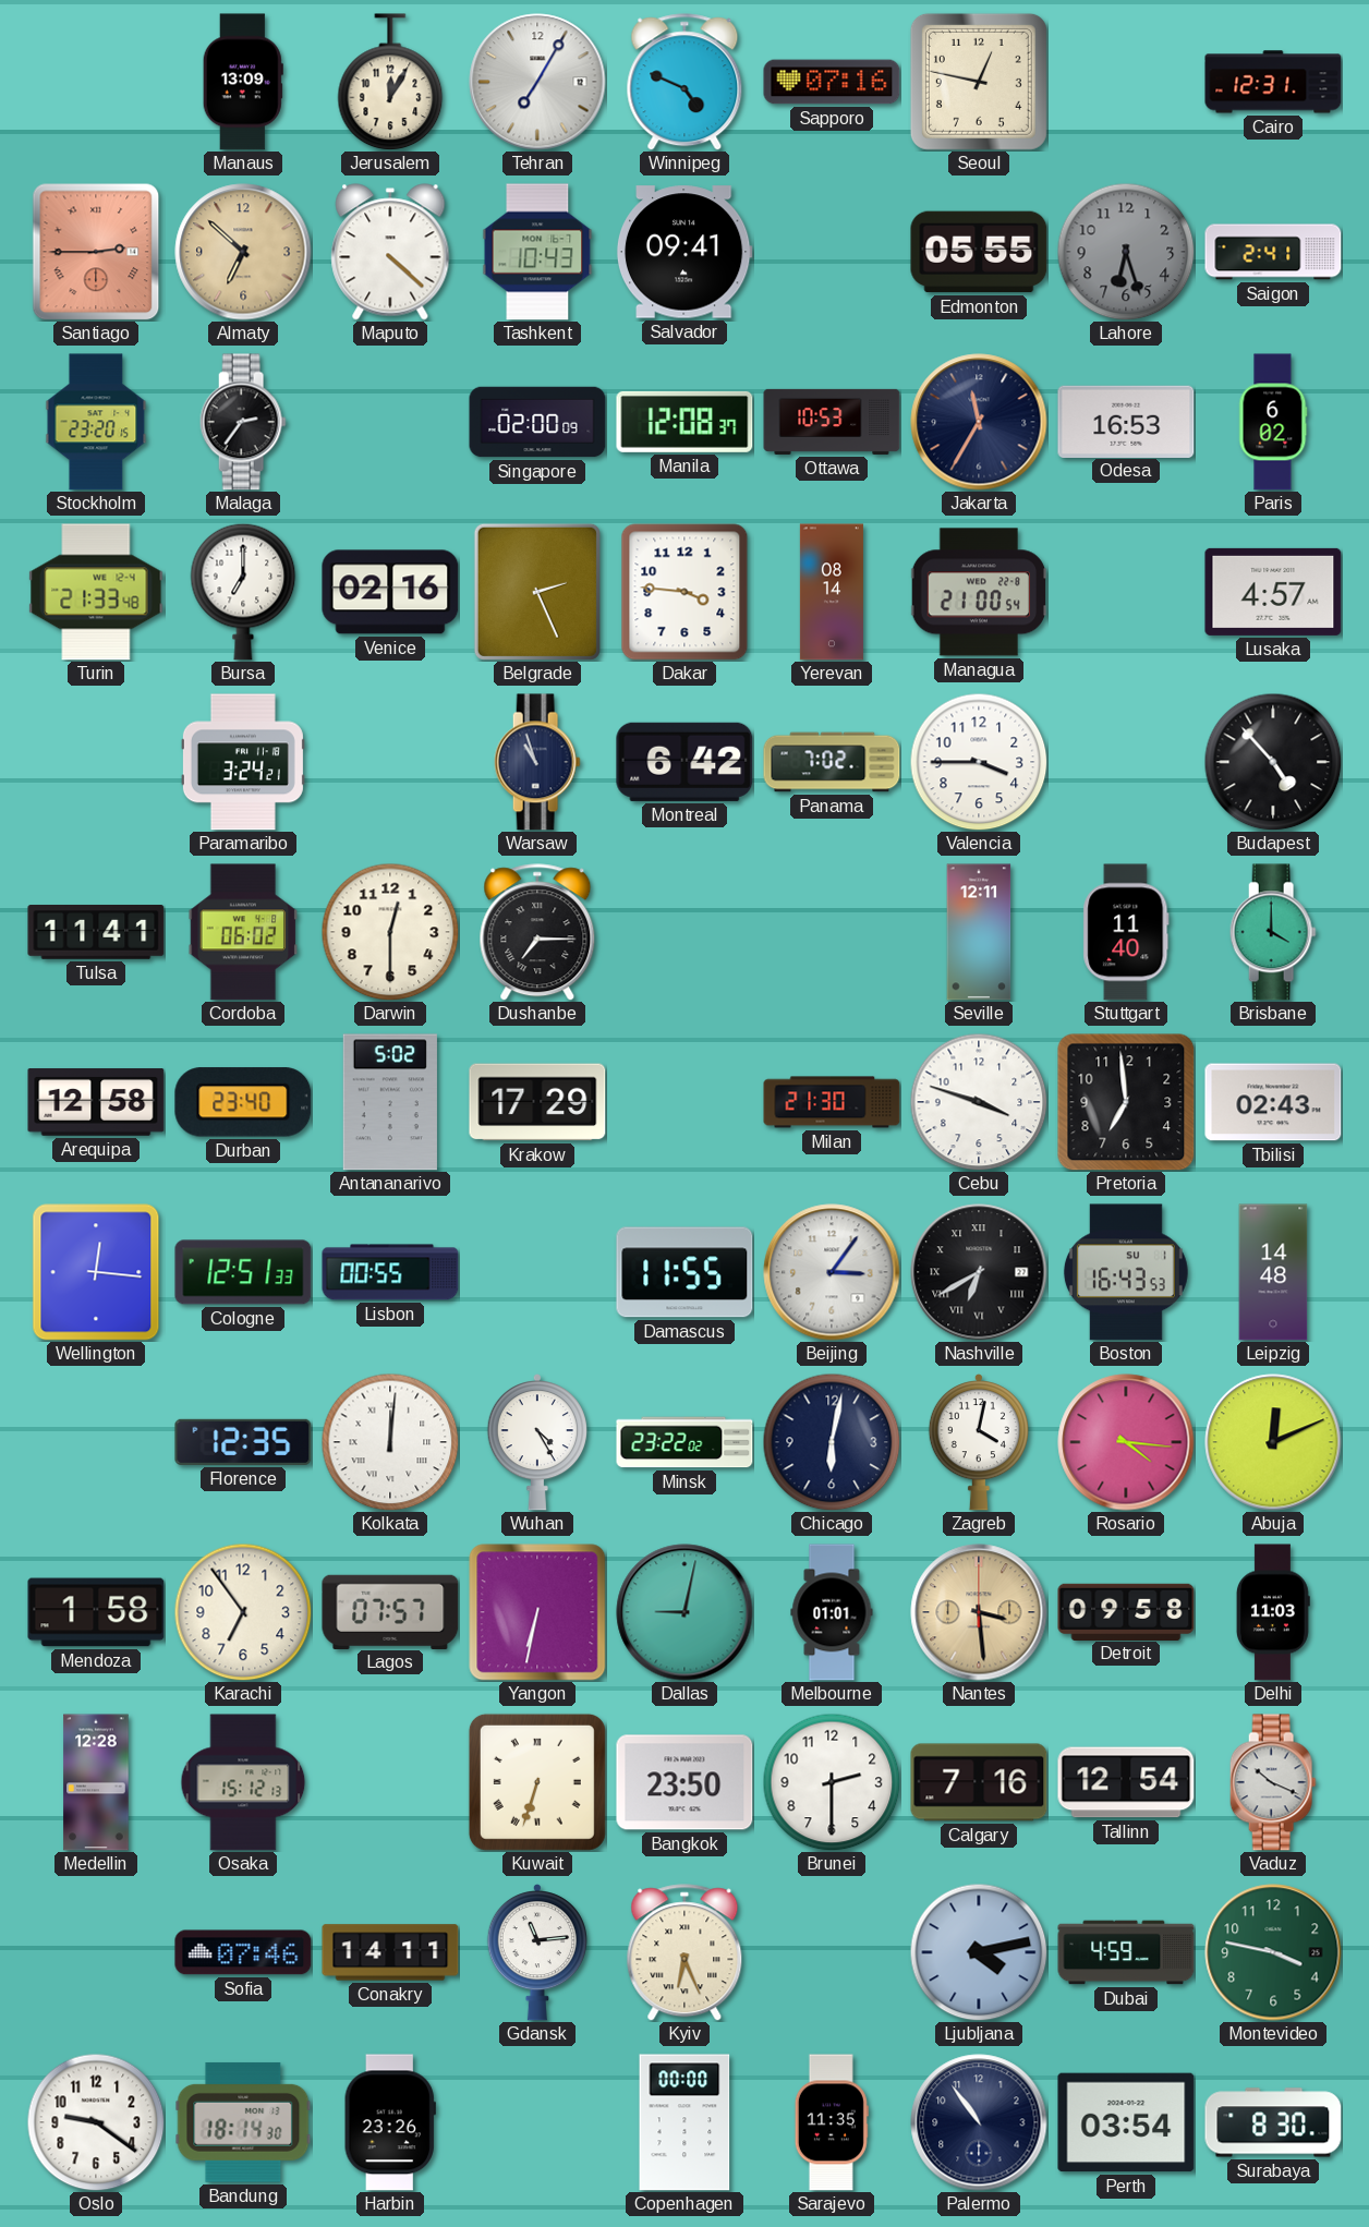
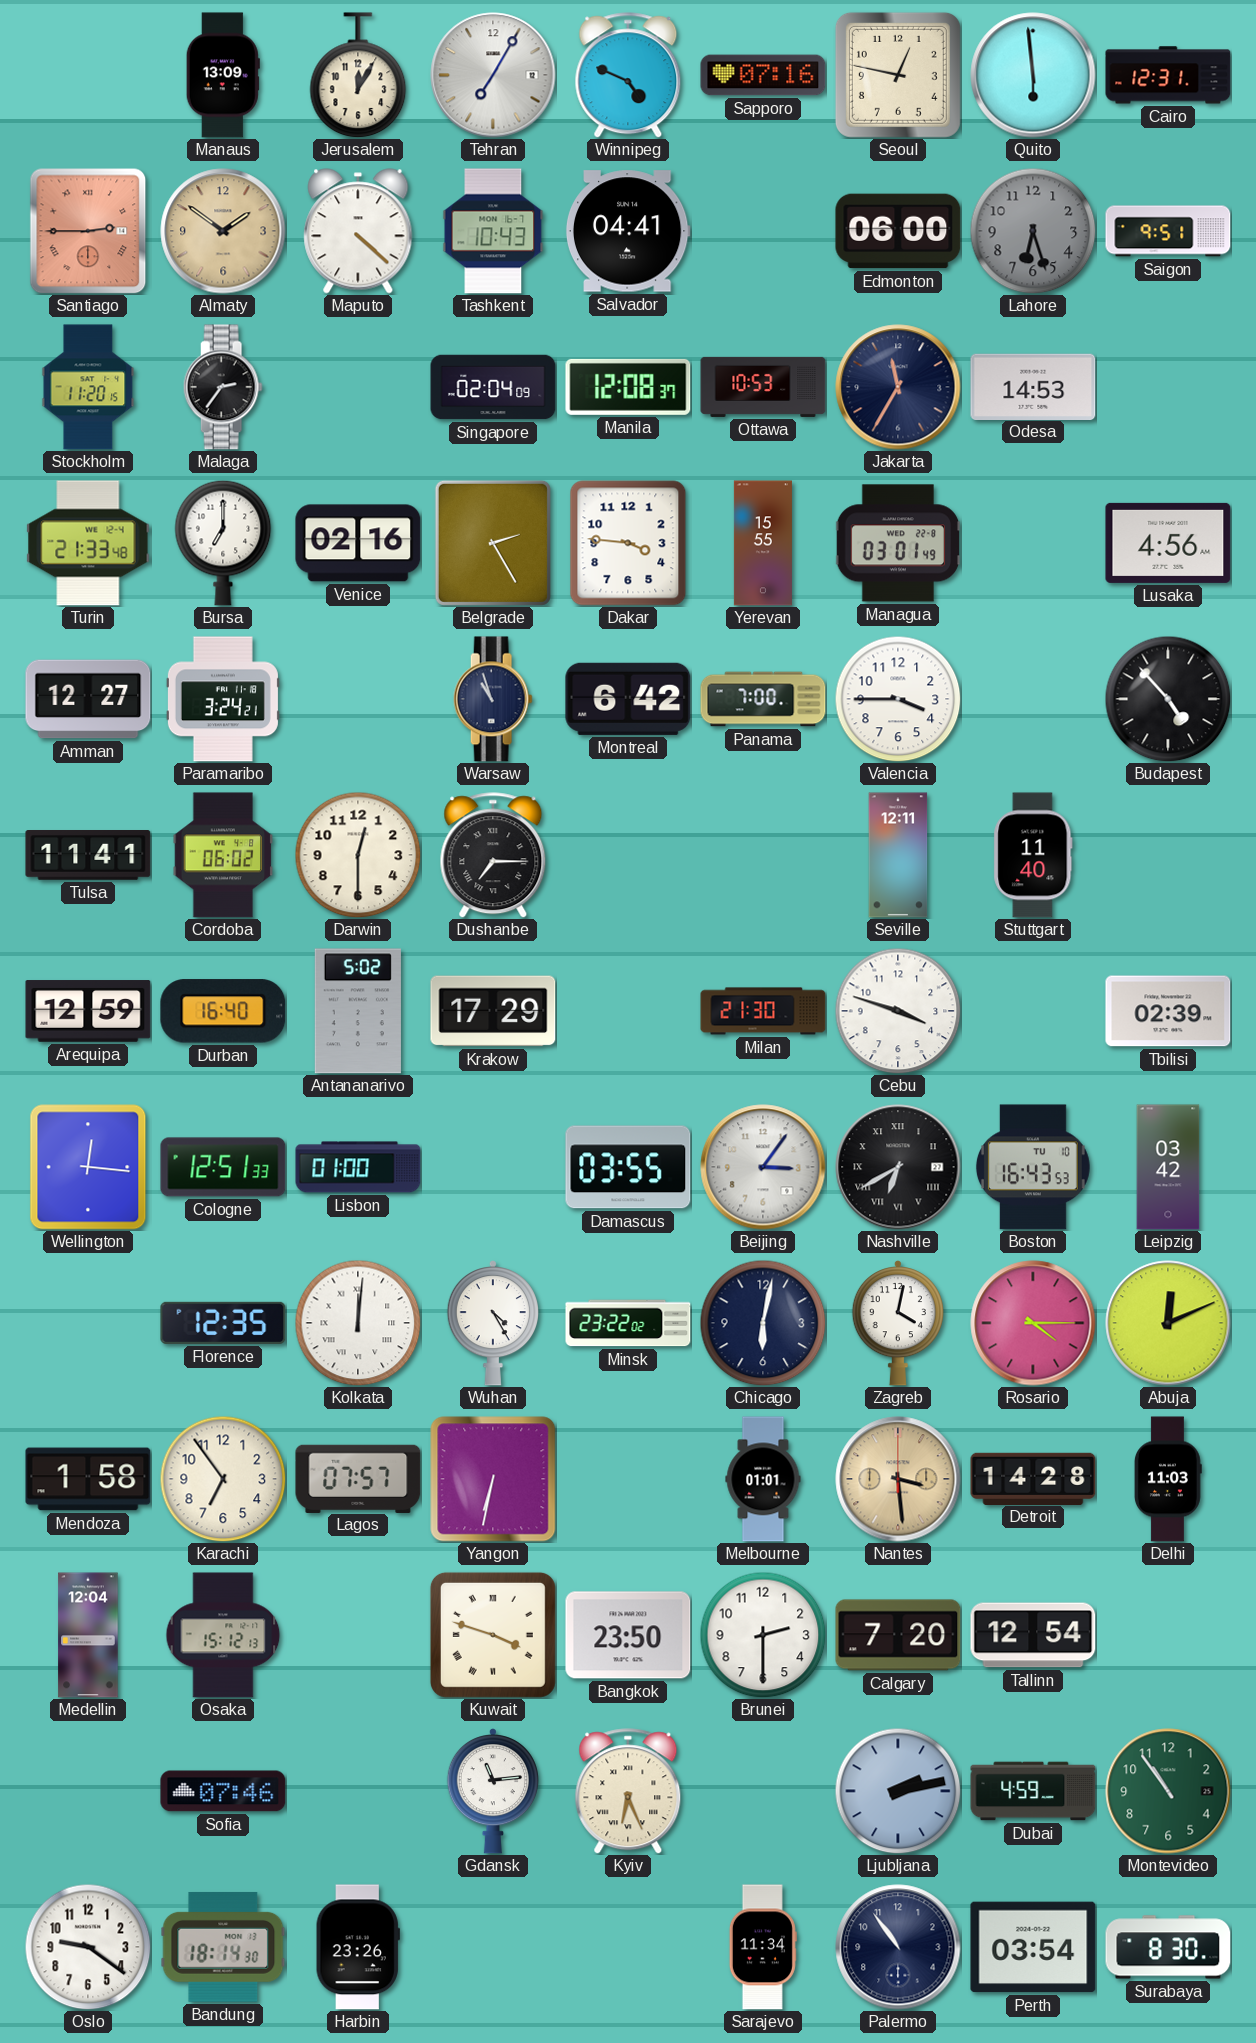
Quito: none -> 5:59 (1033, 75)
Almaty: 6:52 -> 1:51 (223, 231)
Salvador: 09:41 -> 04:41 (628, 231)
Edmonton: 05:55 -> 06:00 (898, 231)
Saigon: 2:41 -> 9:51 (1168, 231)
Stockholm: 23:20 -> 11:20 (88, 387)
Singapore: 02:00 -> 02:04 (493, 387)
Odesa: 16:53 -> 14:53 (1033, 386)
Paris: 6:02 -> none (1273, 422)
Belgrade: 2:26 -> 2:25 (493, 543)
Yerevan: 08:14 -> 15:55 (763, 543)
Managua: 21:00 -> 03:01 (898, 543)
Lusaka: 4:57 -> 4:56 (1168, 543)
Amman: none -> 12:27 (88, 699)
Panama: 7:02 -> 7:00 (763, 699)
Brisbane: 4:00 -> none (1273, 932)
Arequipa: 12:58 -> 12:59 (88, 1011)
Durban: 23:40 -> 16:40 (223, 1011)
Pretoria: 6:59 -> none (1126, 1102)
Tbilisi: 02:43 -> 02:39 (1168, 1011)
Lisbon: 00:55 -> 01:00 (358, 1167)
Damascus: 11:55 -> 03:55 (628, 1167)
Boston date: SU 1 -> TU 10 (1033, 1167)
Leipzig: 14:48 -> 03:42 (1168, 1167)
Rosario: 4:16 -> 4:15 (1033, 1323)
Dallas: 9:02 -> none (684, 1612)
Detroit: 09:58 -> 14:28 (1033, 1478)
Medellin: 12:28 -> 12:04 (88, 1635)
Kuwait: 6:33 -> 3:48 (493, 1635)
Calgary: 7:16 -> 7:20 (898, 1635)
Vaduz: 10:19 -> none (1273, 1782)
Conakry: 14:11 -> none (390, 1952)
Ljubljana: 4:13 -> 2:13 (898, 1791)
Montevideo: 3:47 -> 10:54 (1168, 1791)
Copenhagen: 00:00 -> none (684, 2122)
Sarajevo: 11:35 -> 11:34 (763, 1947)
